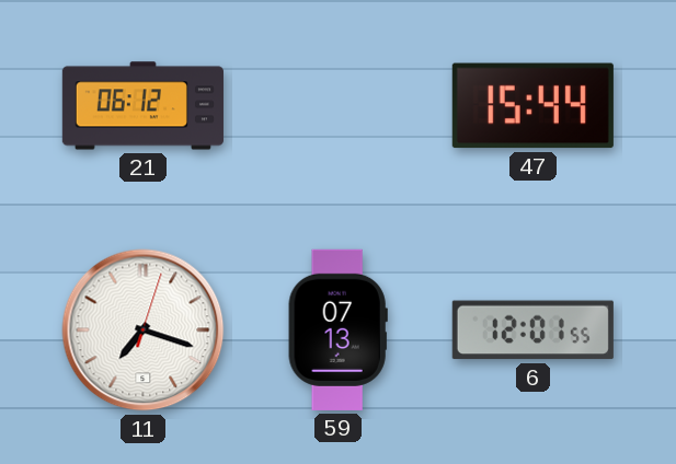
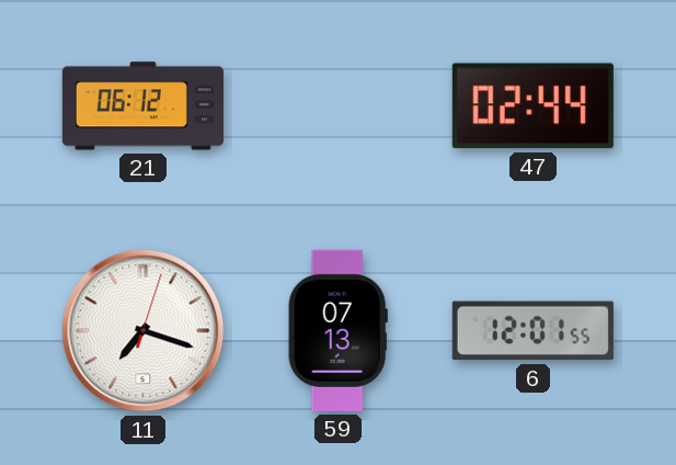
47: 15:44 -> 02:44 (532, 106)
